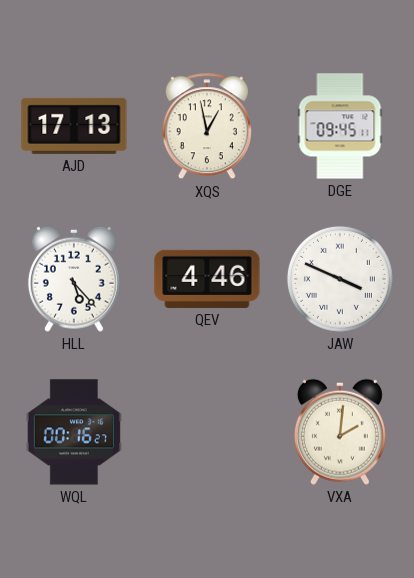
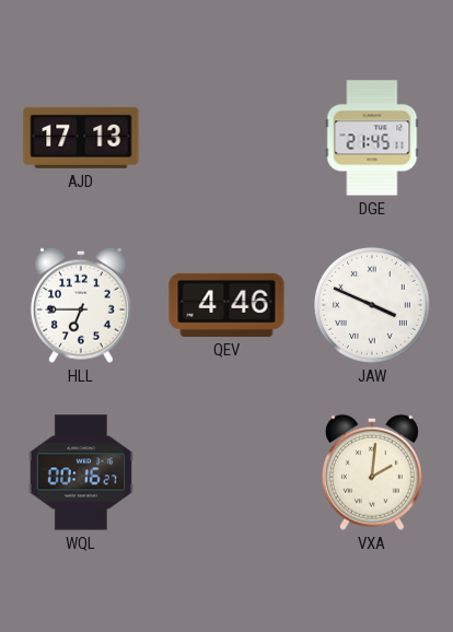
XQS: 12:58 -> none (207, 127)
DGE: 09:45 -> 21:45 (372, 138)
HLL: 5:23 -> 6:45 (81, 305)
